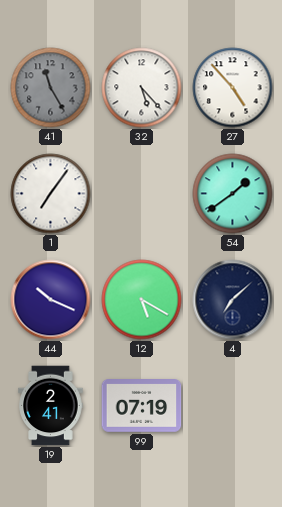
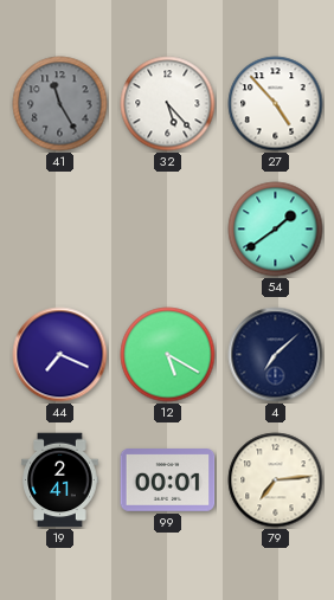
1: 7:06 -> none (51, 194)
44: 10:19 -> 7:19 (60, 355)
99: 07:19 -> 00:01 (168, 480)
79: none -> 7:14 (276, 480)
